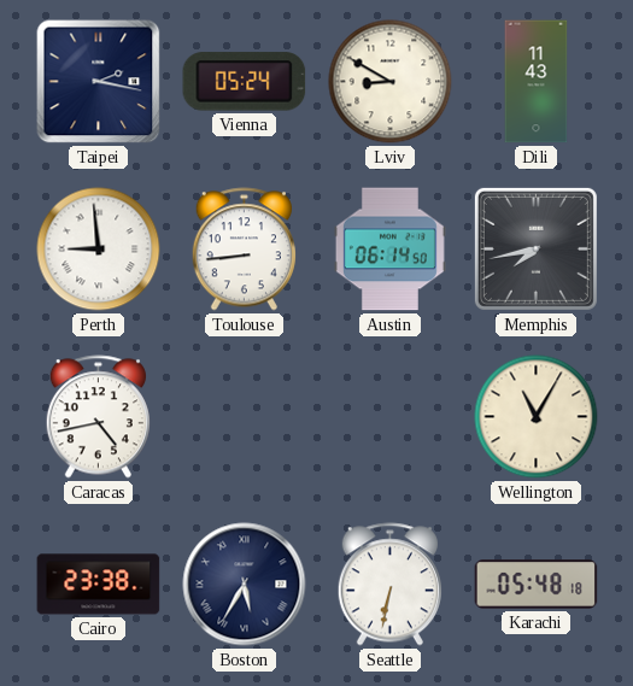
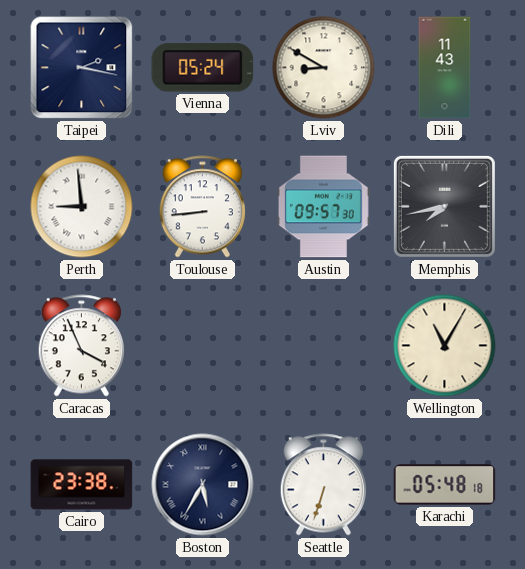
Austin: 06:14 -> 09:57 (323, 207)
Caracas: 4:43 -> 3:56 (81, 346)
Seattle: 6:32 -> 6:33 (323, 485)
